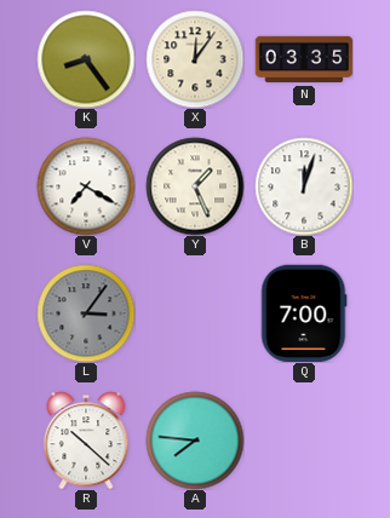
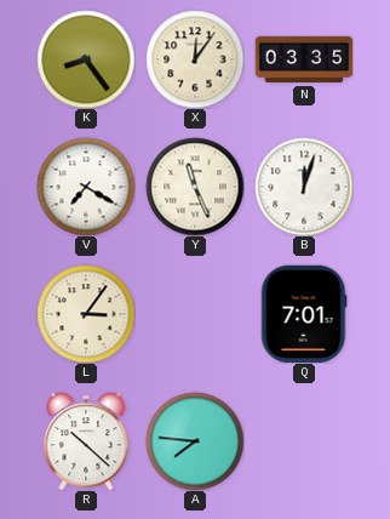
Y: 1:26 -> 11:26 (195, 187)
L dial: grey -> cream (86, 314)
Q: 7:00 -> 7:01 (304, 314)
